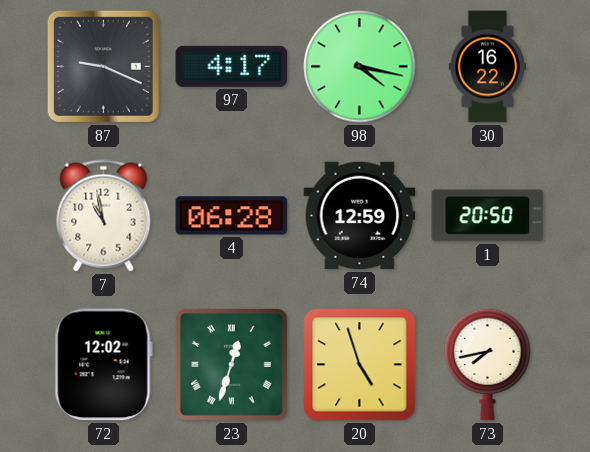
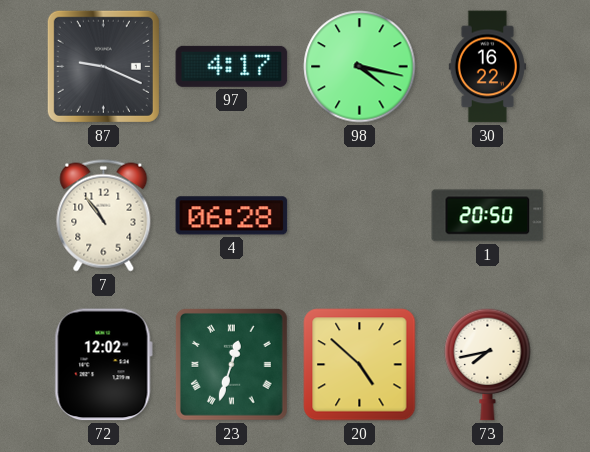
7: 10:58 -> 10:54 (104, 216)
74: 12:59 -> none (360, 216)
20: 4:57 -> 4:52 (360, 365)
